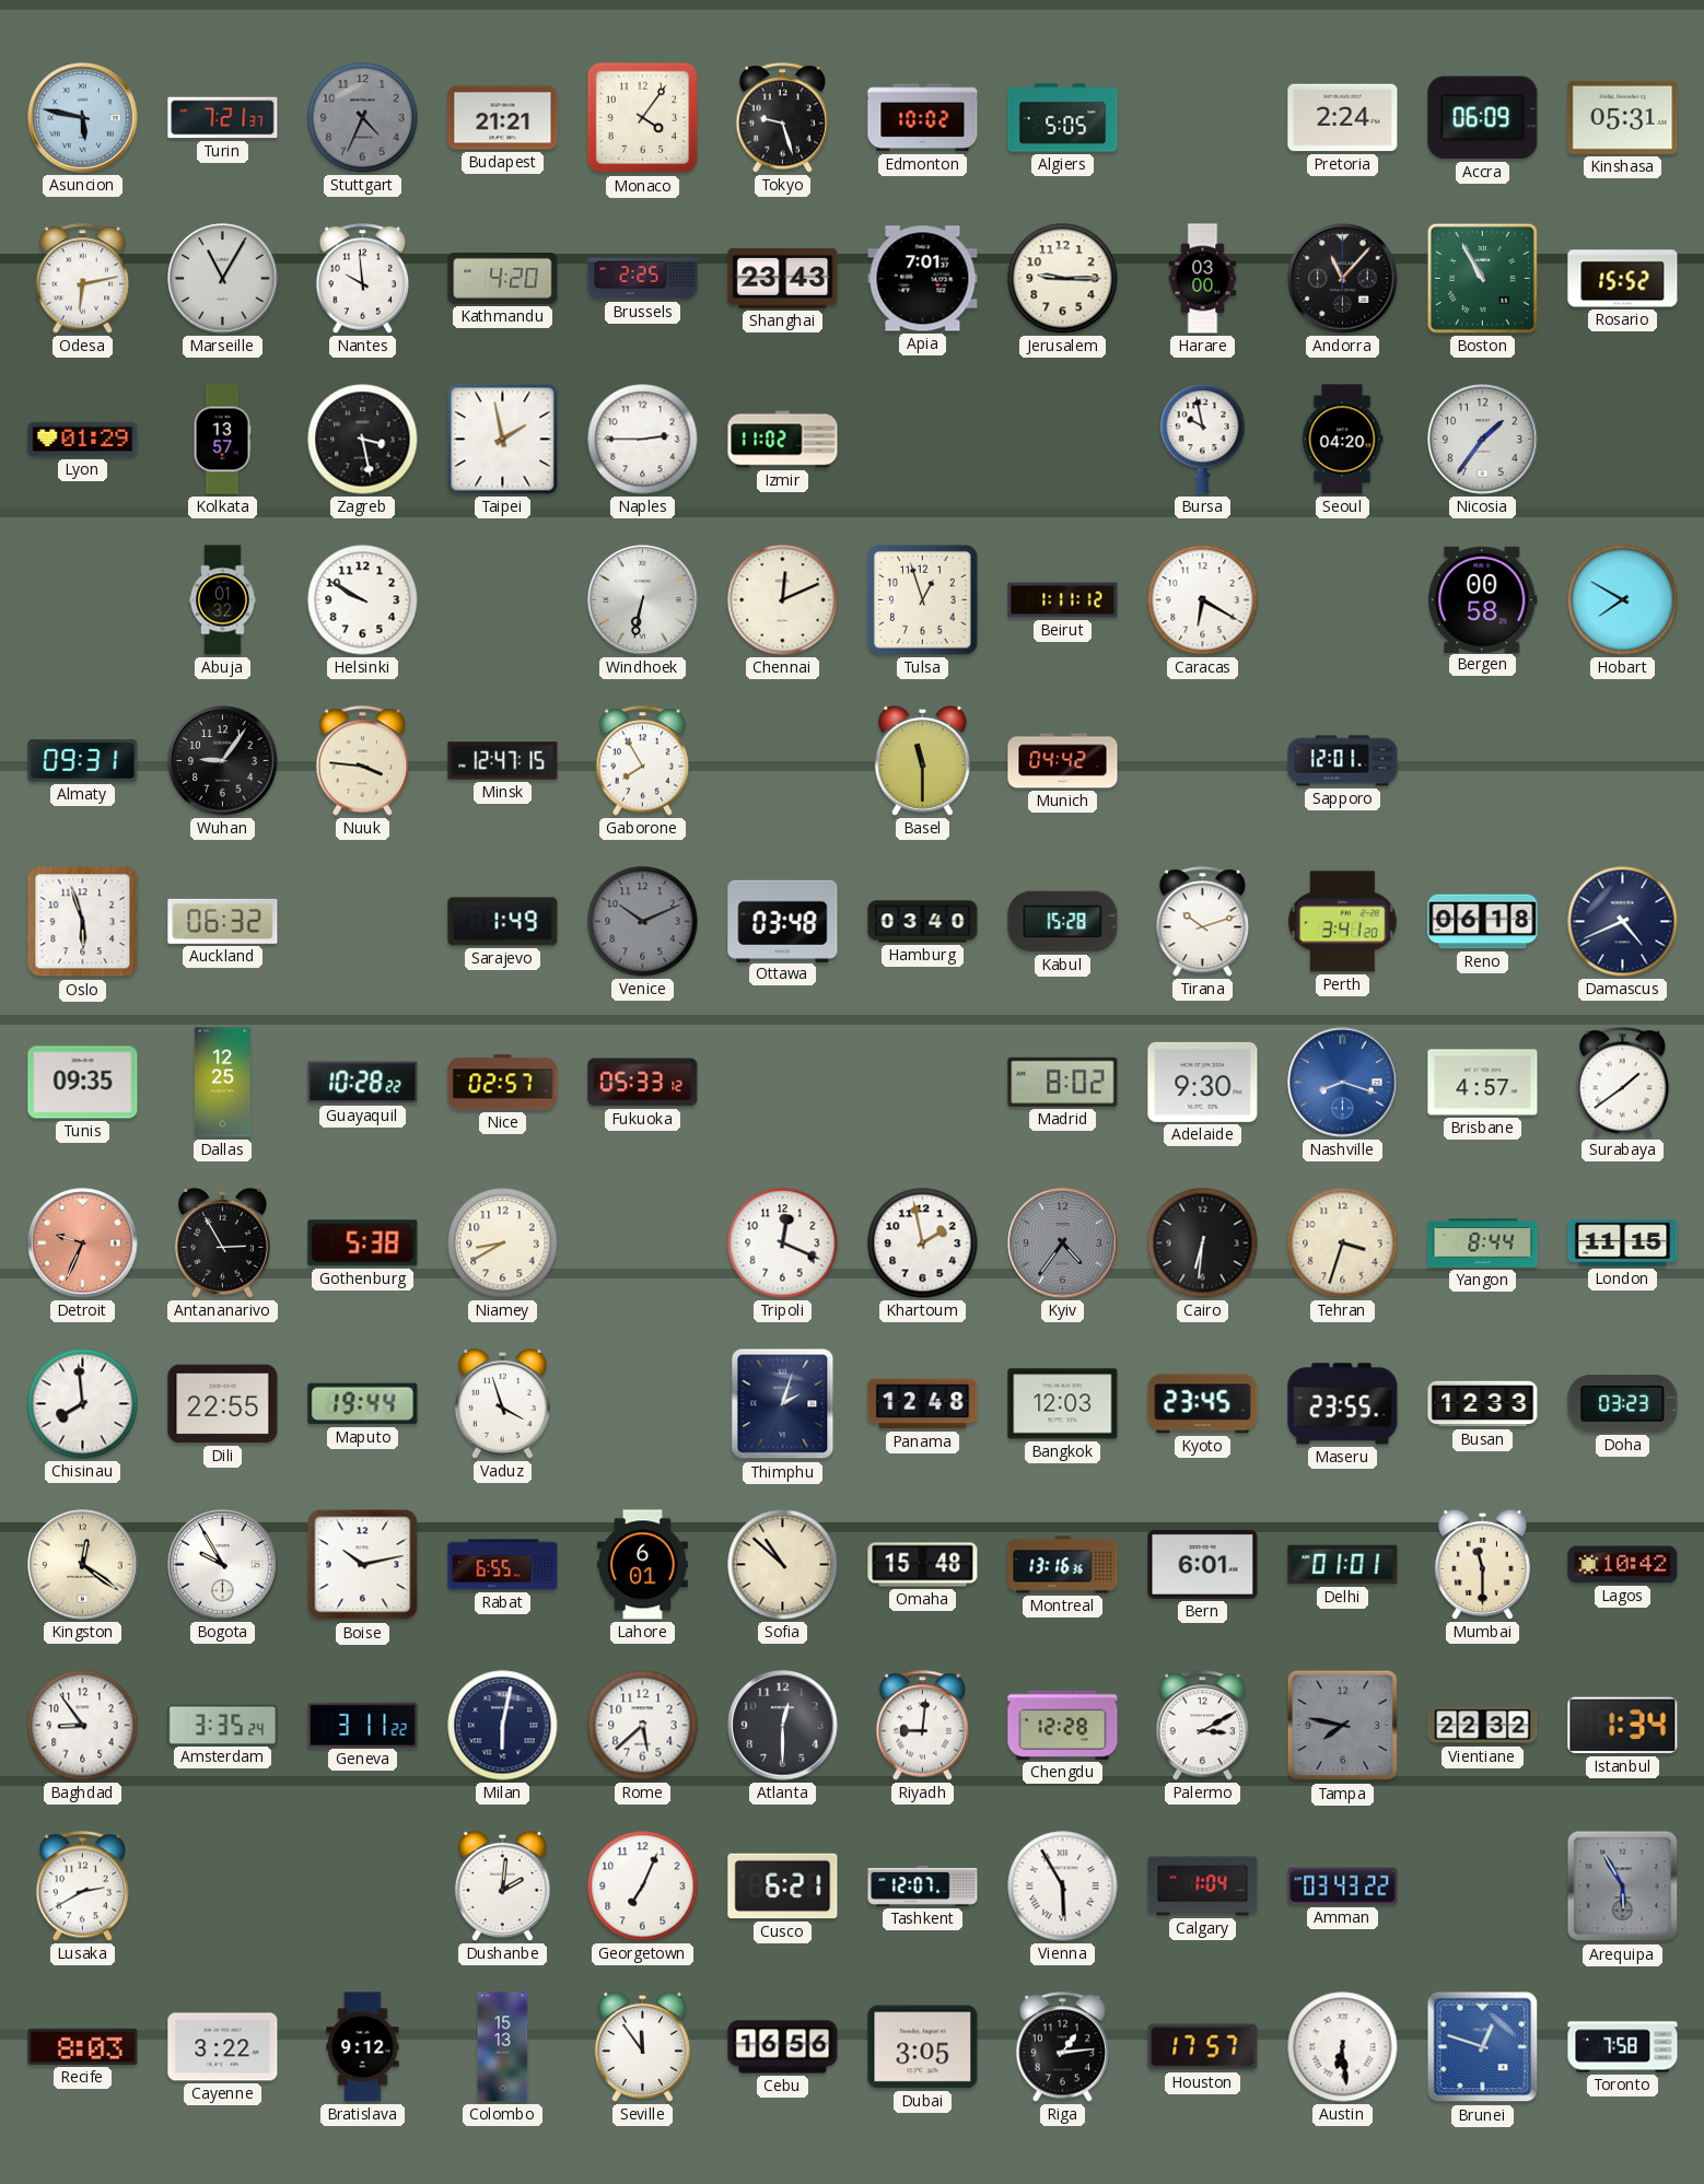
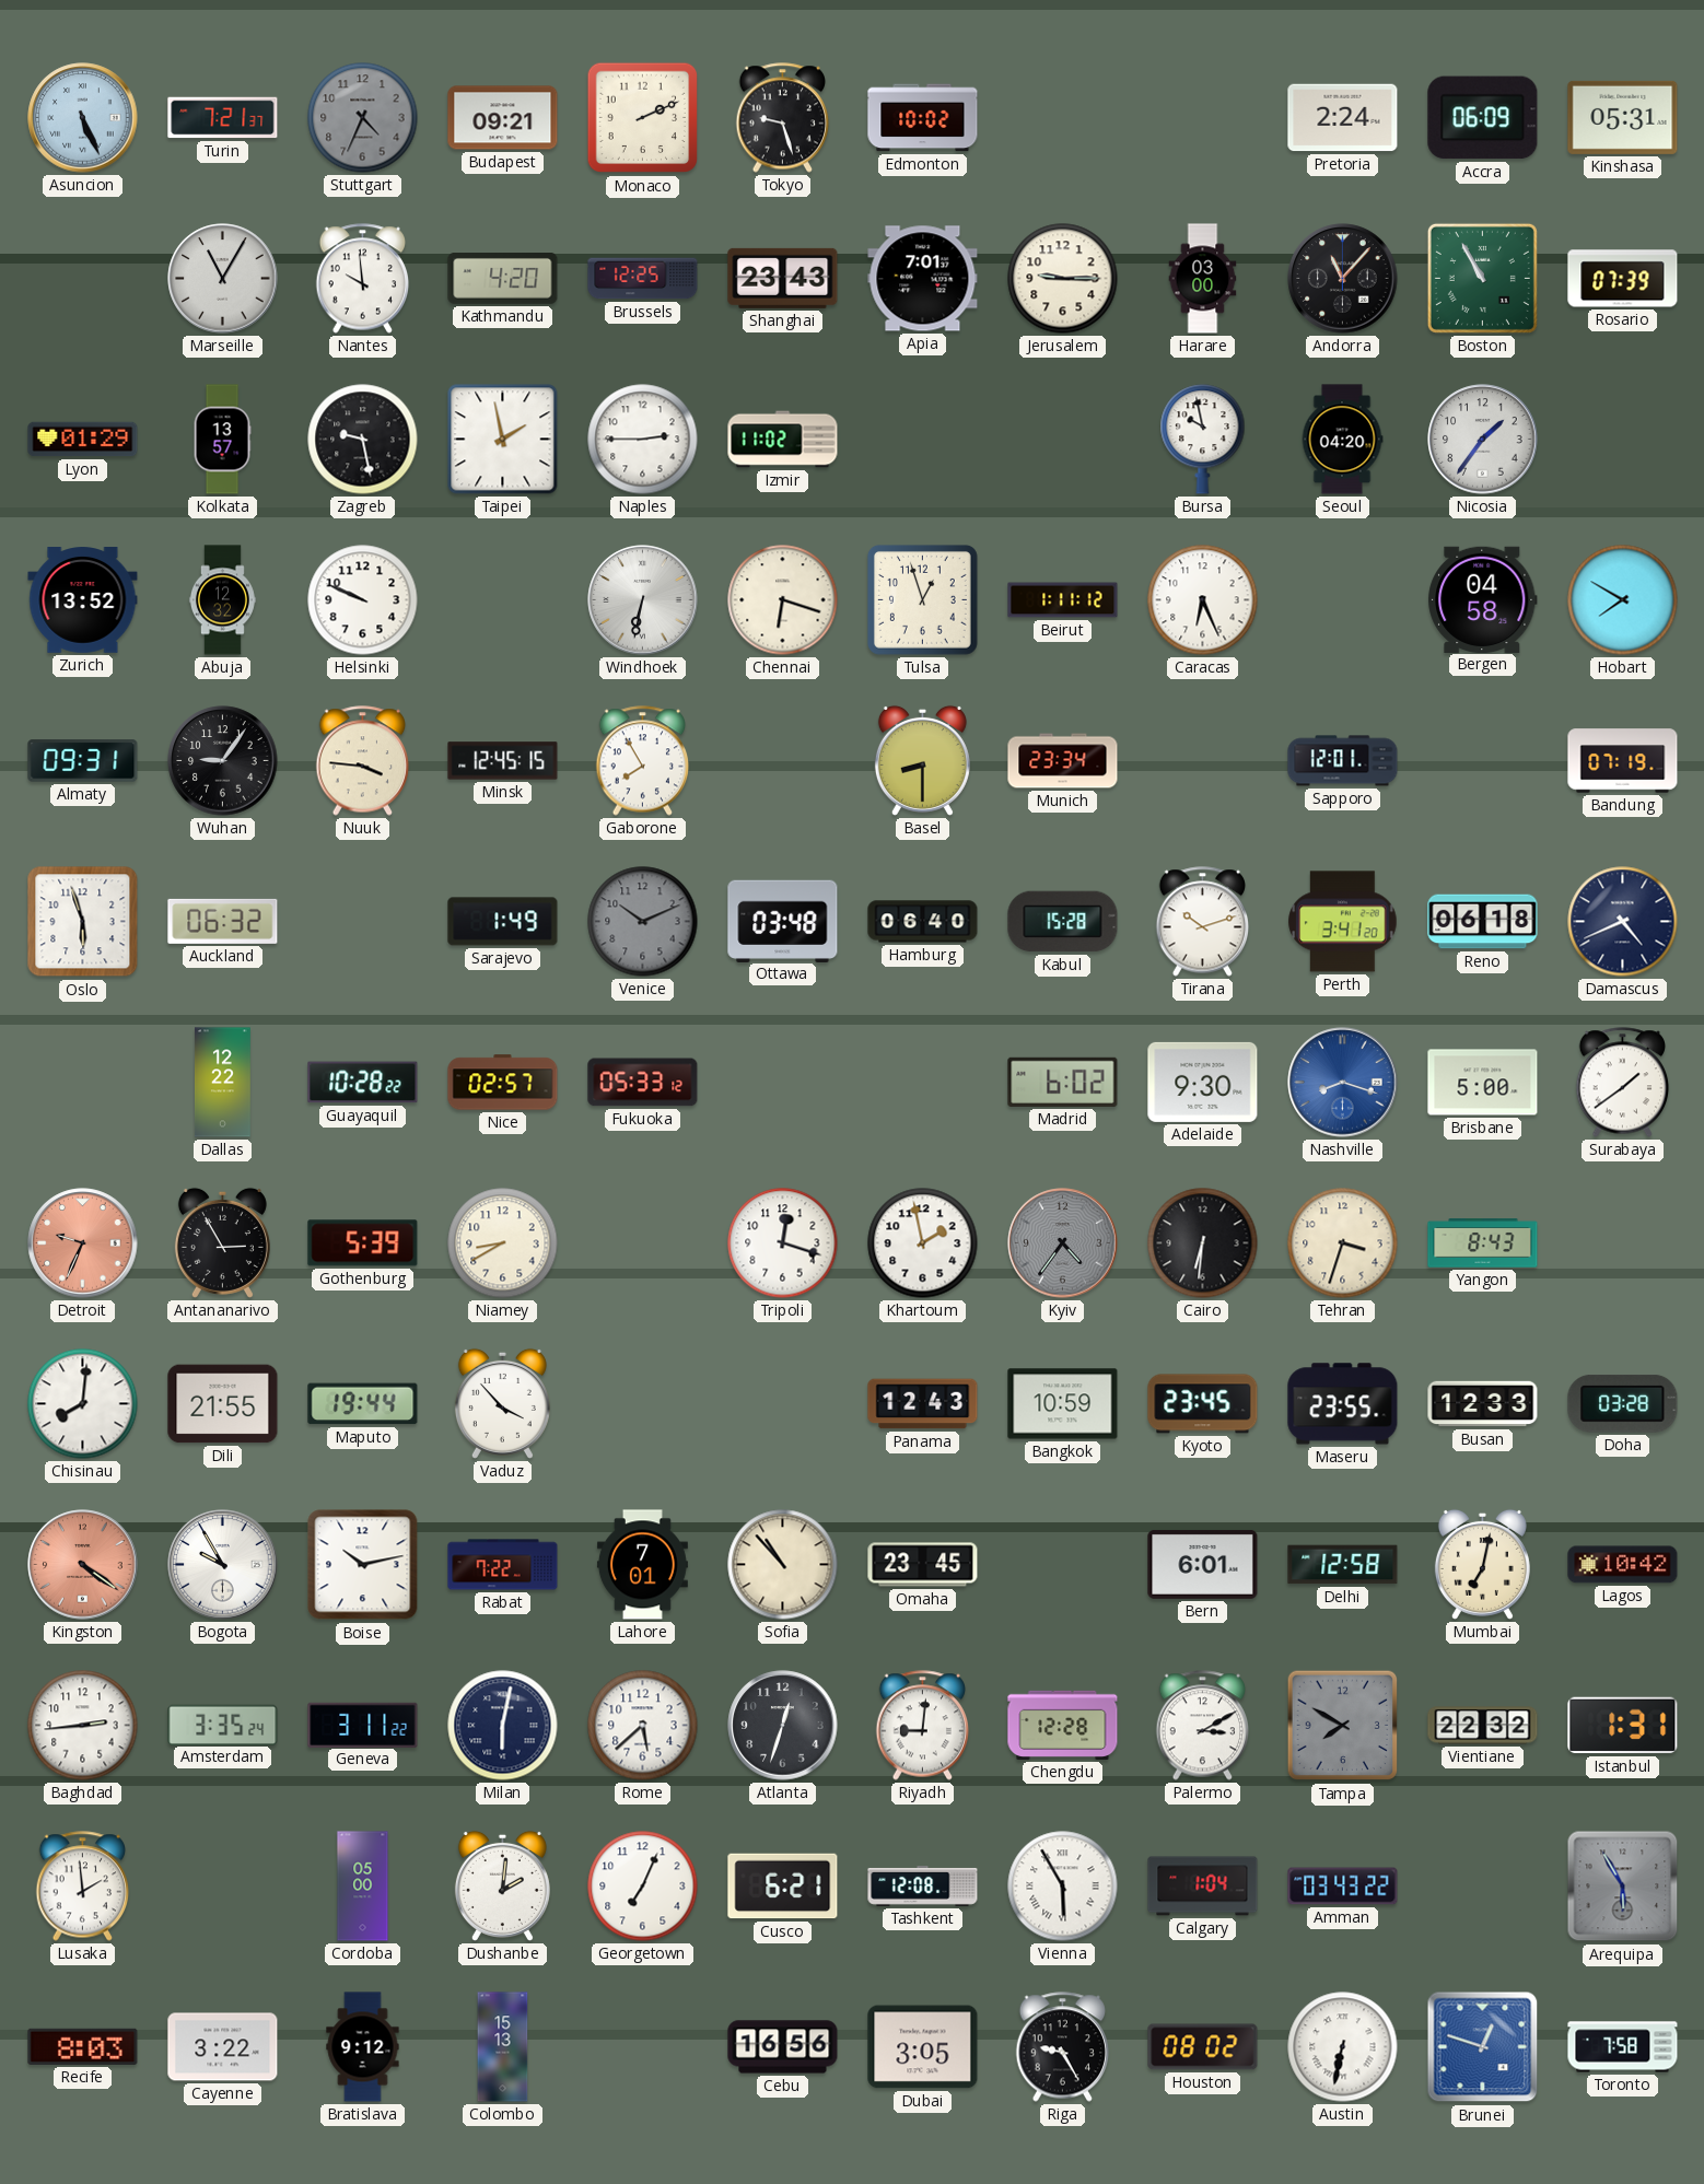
Asuncion: 5:47 -> 5:26 (83, 118)
Budapest: 21:21 -> 09:21 (503, 118)
Monaco: 4:06 -> 2:11 (643, 118)
Algiers: 5:05 -> none (1063, 118)
Odesa: 6:13 -> none (83, 279)
Brussels: 2:25 -> 12:25 (643, 279)
Rosario: 15:52 -> 07:39 (1623, 279)
Zagreb: 3:28 -> 9:28 (363, 440)
Zurich: none -> 13:52 (83, 600)
Abuja: 01:32 -> 12:32 (222, 600)
Helsinki: 9:50 -> 9:49 (363, 600)
Chennai: 12:11 -> 6:18 (783, 600)
Caracas: 6:20 -> 6:26 (1203, 600)
Bergen: 00:58 -> 04:58 (1483, 599)
Minsk: 12:47 -> 12:45 (503, 761)
Basel: 11:30 -> 8:30 (922, 760)
Munich: 04:42 -> 23:34 (1063, 761)
Bandung: none -> 07:19 (1623, 761)
Hamburg: 03:40 -> 06:40 (923, 922)
Tunis: 09:35 -> none (83, 1083)
Dallas: 12:25 -> 12:22 (222, 1083)
Madrid: 8:02 -> 6:02 (1063, 1082)
Brisbane: 4:57 -> 5:00 (1483, 1083)
Gothenburg: 5:38 -> 5:39 (363, 1243)
Tripoli: 12:19 -> 12:18 (783, 1243)
Yangon: 8:44 -> 8:43 (1483, 1243)
London: 11:15 -> none (1623, 1243)
Chisinau: 7:59 -> 8:01 (83, 1404)
Dili: 22:55 -> 21:55 (223, 1404)
Vaduz: 3:57 -> 3:53 (502, 1403)
Thimphu: 2:03 -> none (783, 1404)
Panama: 12:48 -> 12:43 (923, 1404)
Bangkok: 12:03 -> 10:59 (1063, 1404)
Doha: 03:23 -> 03:28 (1623, 1403)
Kingston: 12:21 -> 4:21 (83, 1565)
Kingston dial: cream -> salmon (83, 1565)
Rabat: 6:55 -> 7:22 (503, 1565)
Lahore: 6:01 -> 7:01 (642, 1565)
Sofia: 10:52 -> 10:53 (783, 1565)
Omaha: 15:48 -> 23:45 (923, 1565)
Montreal: 13:16 -> none (1063, 1565)
Delhi: 01:01 -> 12:58 (1343, 1565)
Mumbai: 11:30 -> 7:02 (1482, 1564)
Baghdad: 8:54 -> 2:44 (83, 1726)
Atlanta: 12:30 -> 12:33 (783, 1726)
Tampa: 7:47 -> 7:50 (1343, 1726)
Istanbul: 1:34 -> 1:31 (1623, 1726)
Lusaka: 2:40 -> 1:59 (83, 1887)
Cordoba: none -> 05:00 (363, 1887)
Tashkent: 12:07 -> 12:08 (923, 1887)
Seville: 11:54 -> none (642, 2046)
Riga: 1:14 -> 9:25 (1063, 2047)
Houston: 17:57 -> 08:02 (1203, 2047)
Austin: 6:29 -> 6:32 (1343, 2047)
